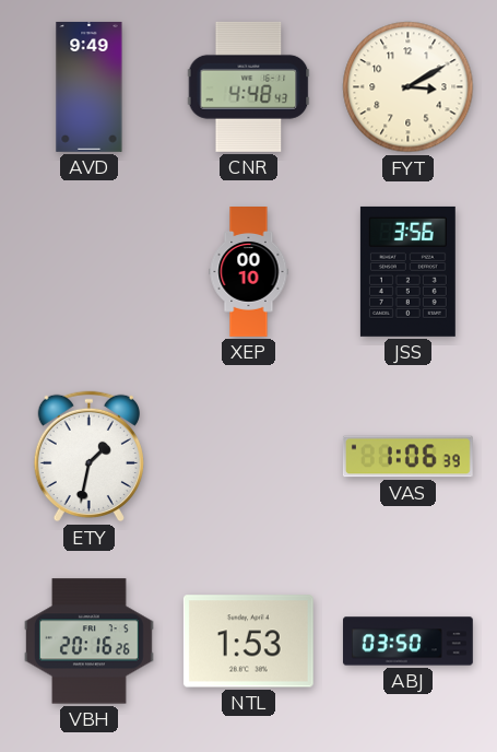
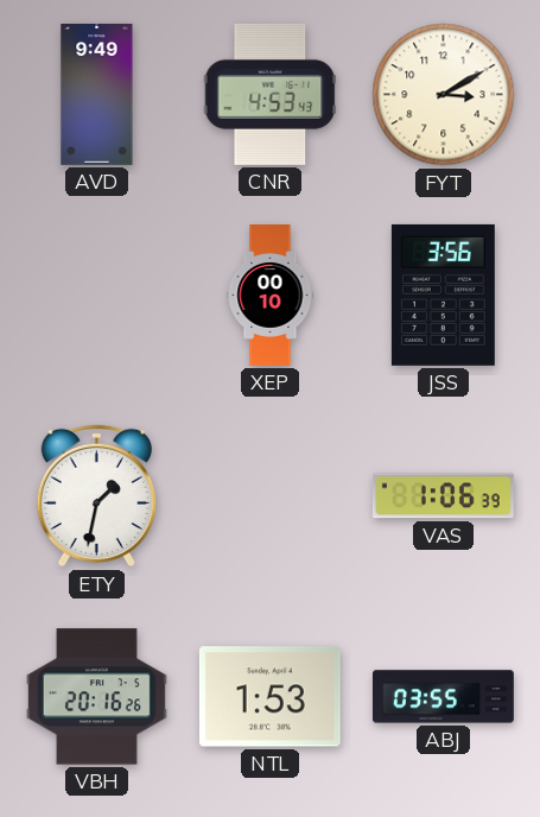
CNR: 4:48 -> 4:53 (271, 94)
ABJ: 03:50 -> 03:55 (443, 697)
